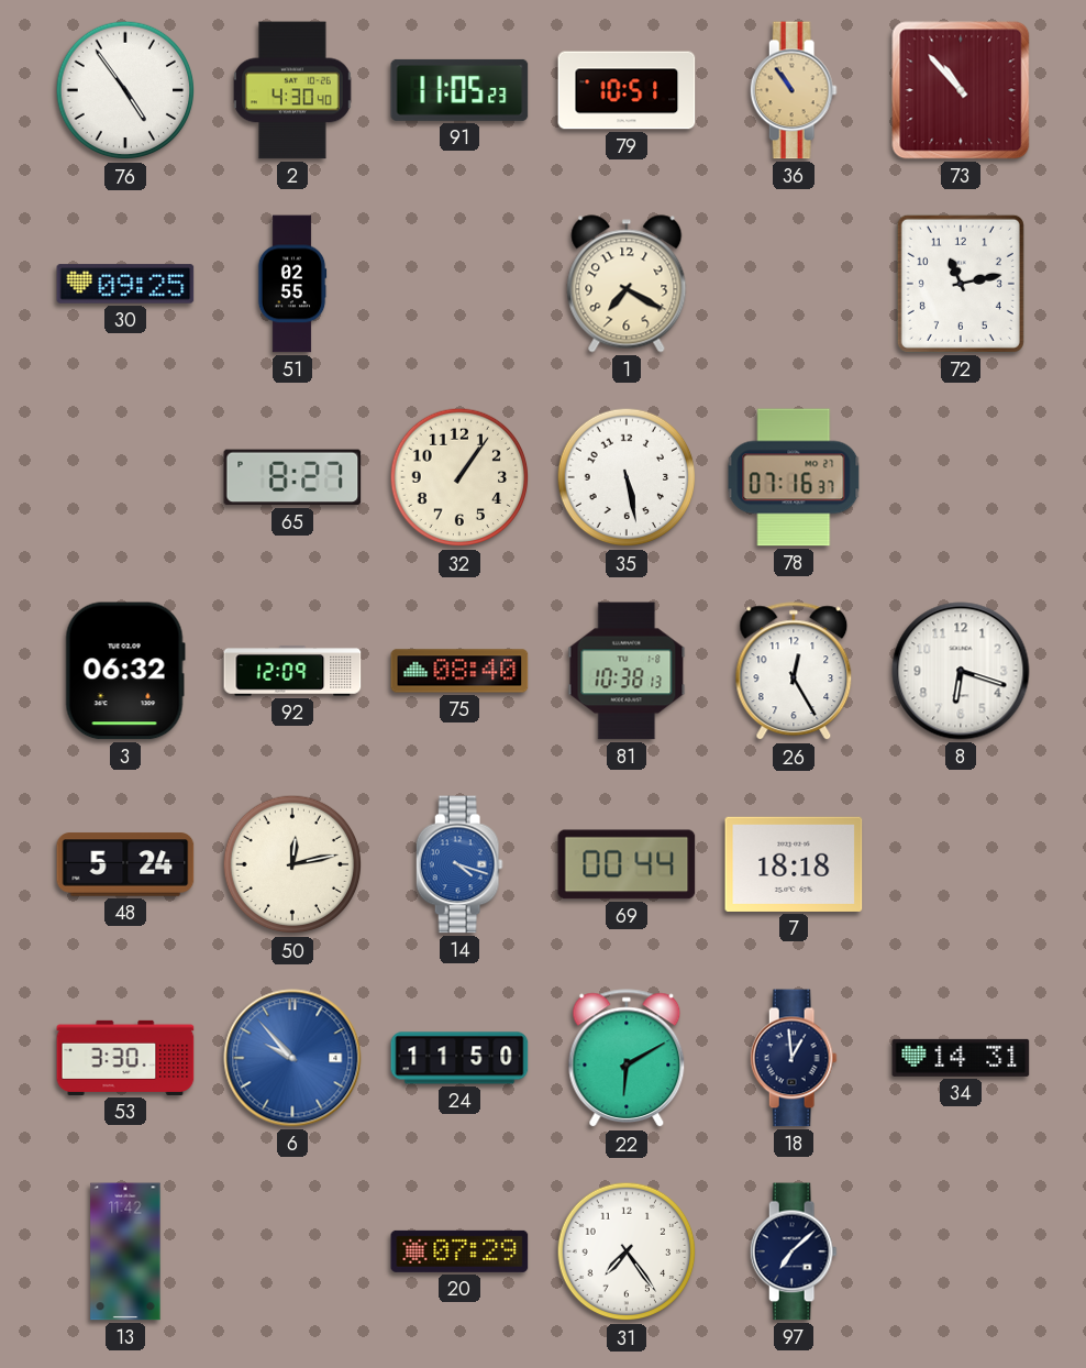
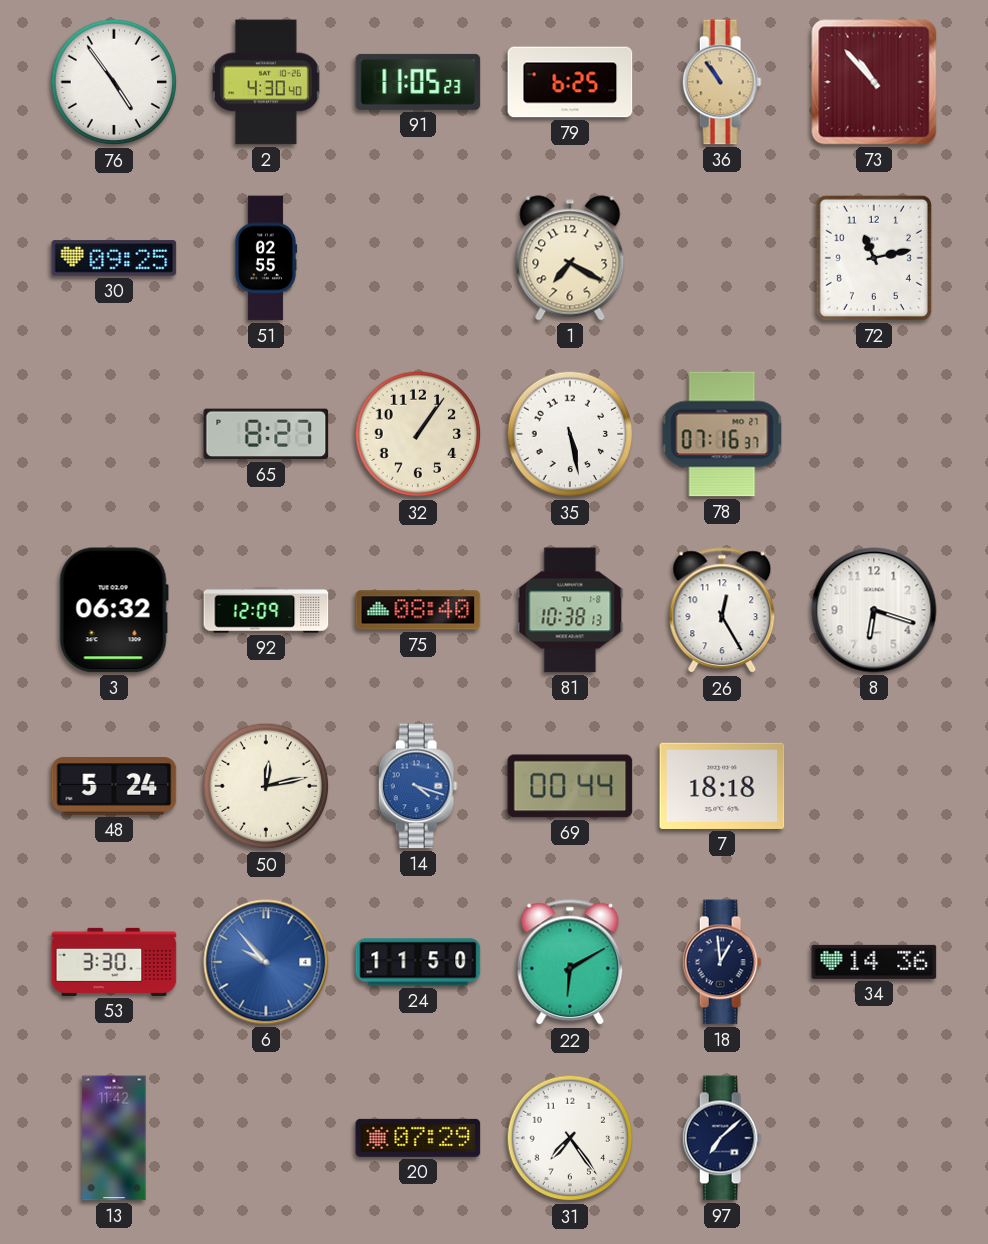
79: 10:51 -> 6:25 (570, 82)
34: 14:31 -> 14:36 (874, 962)
